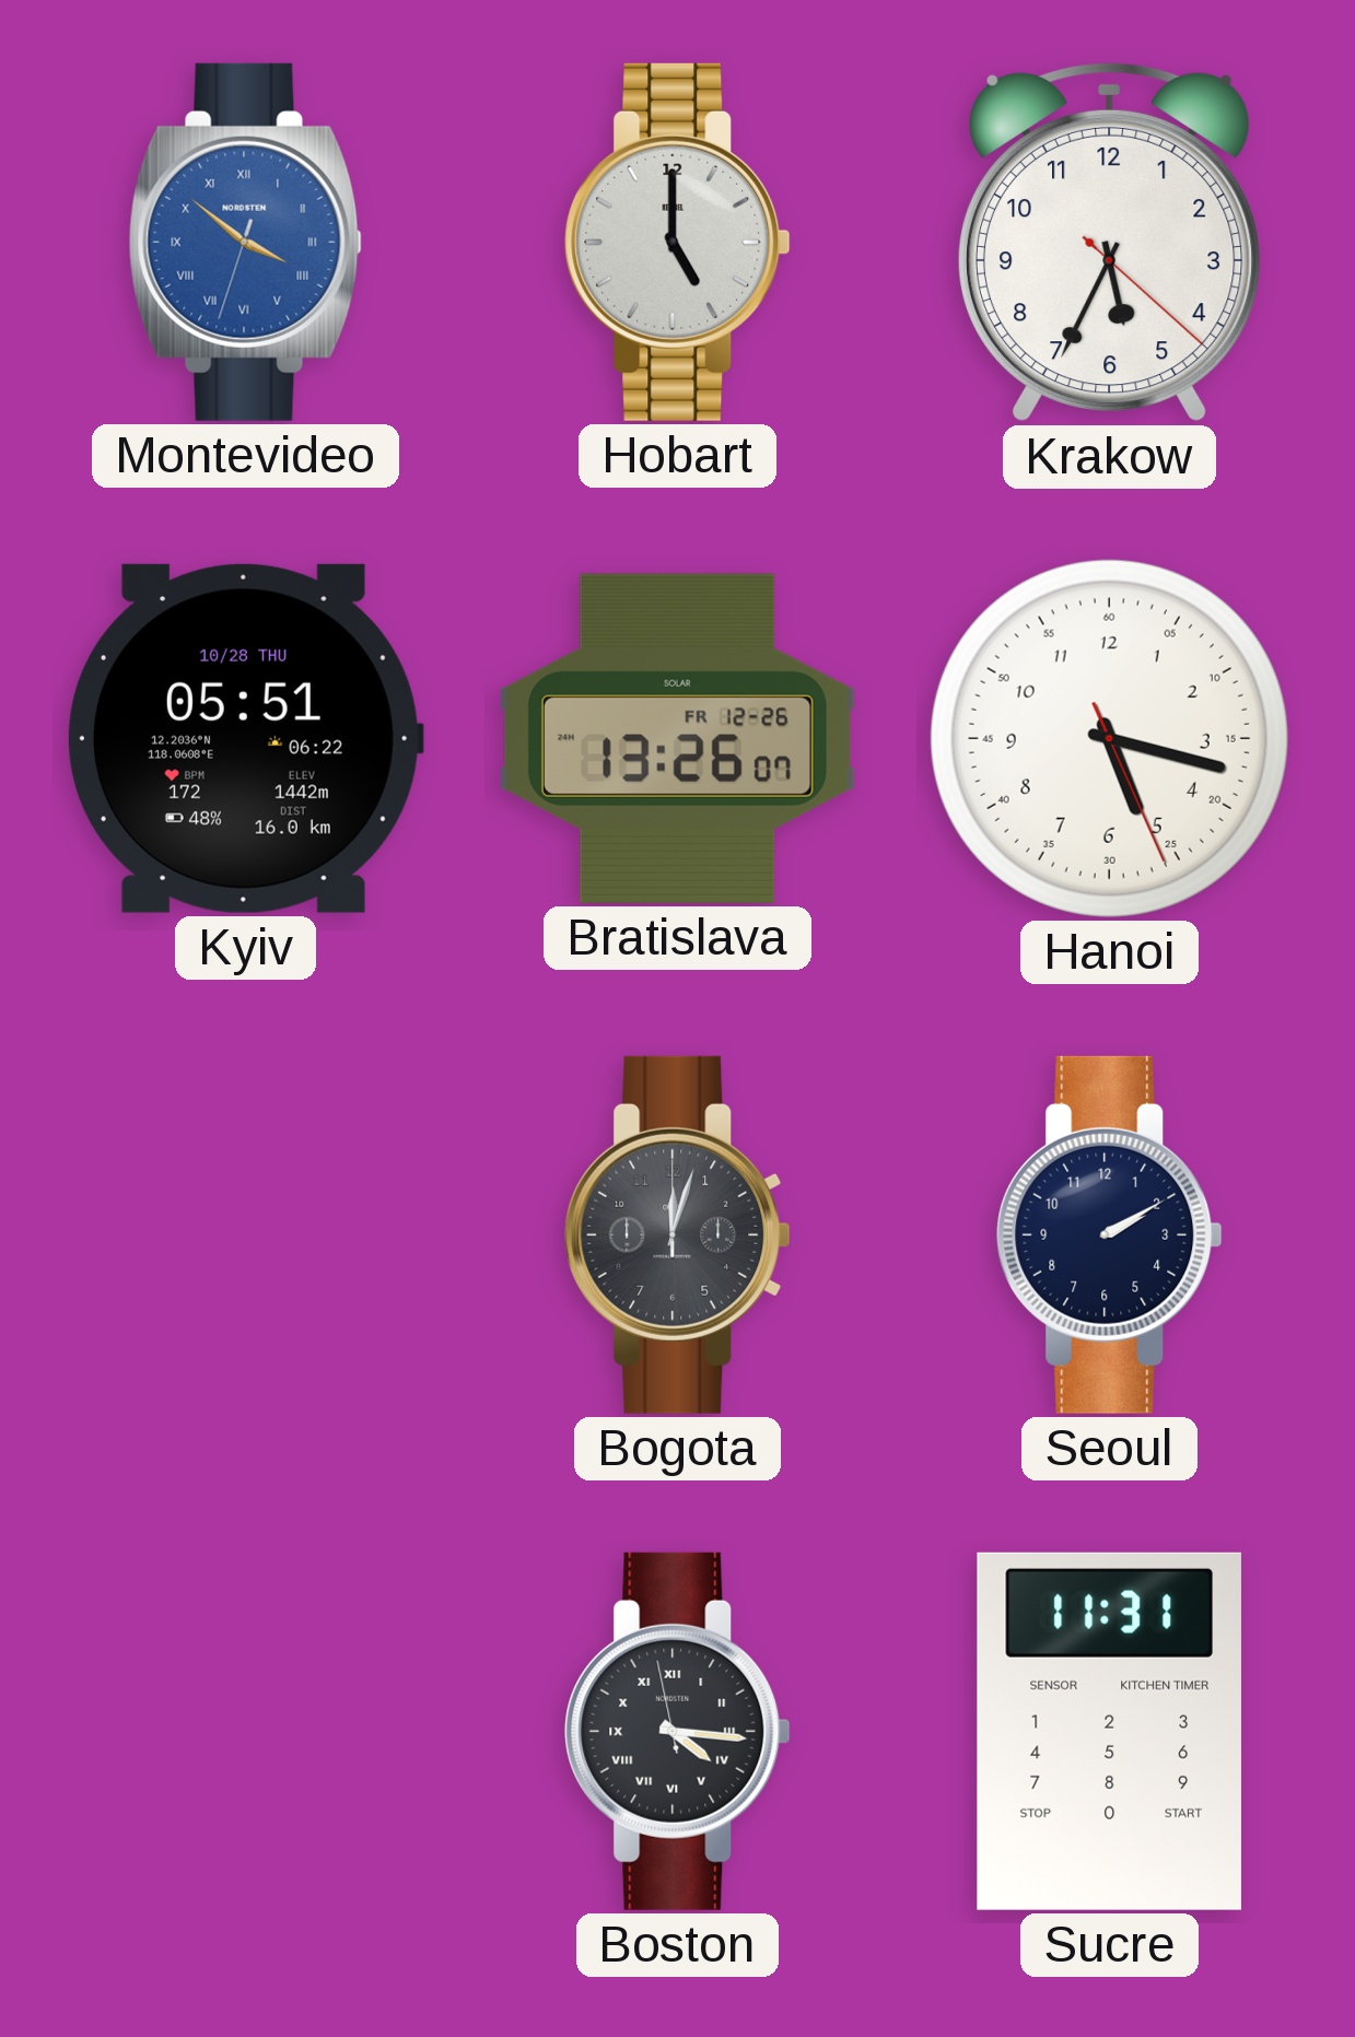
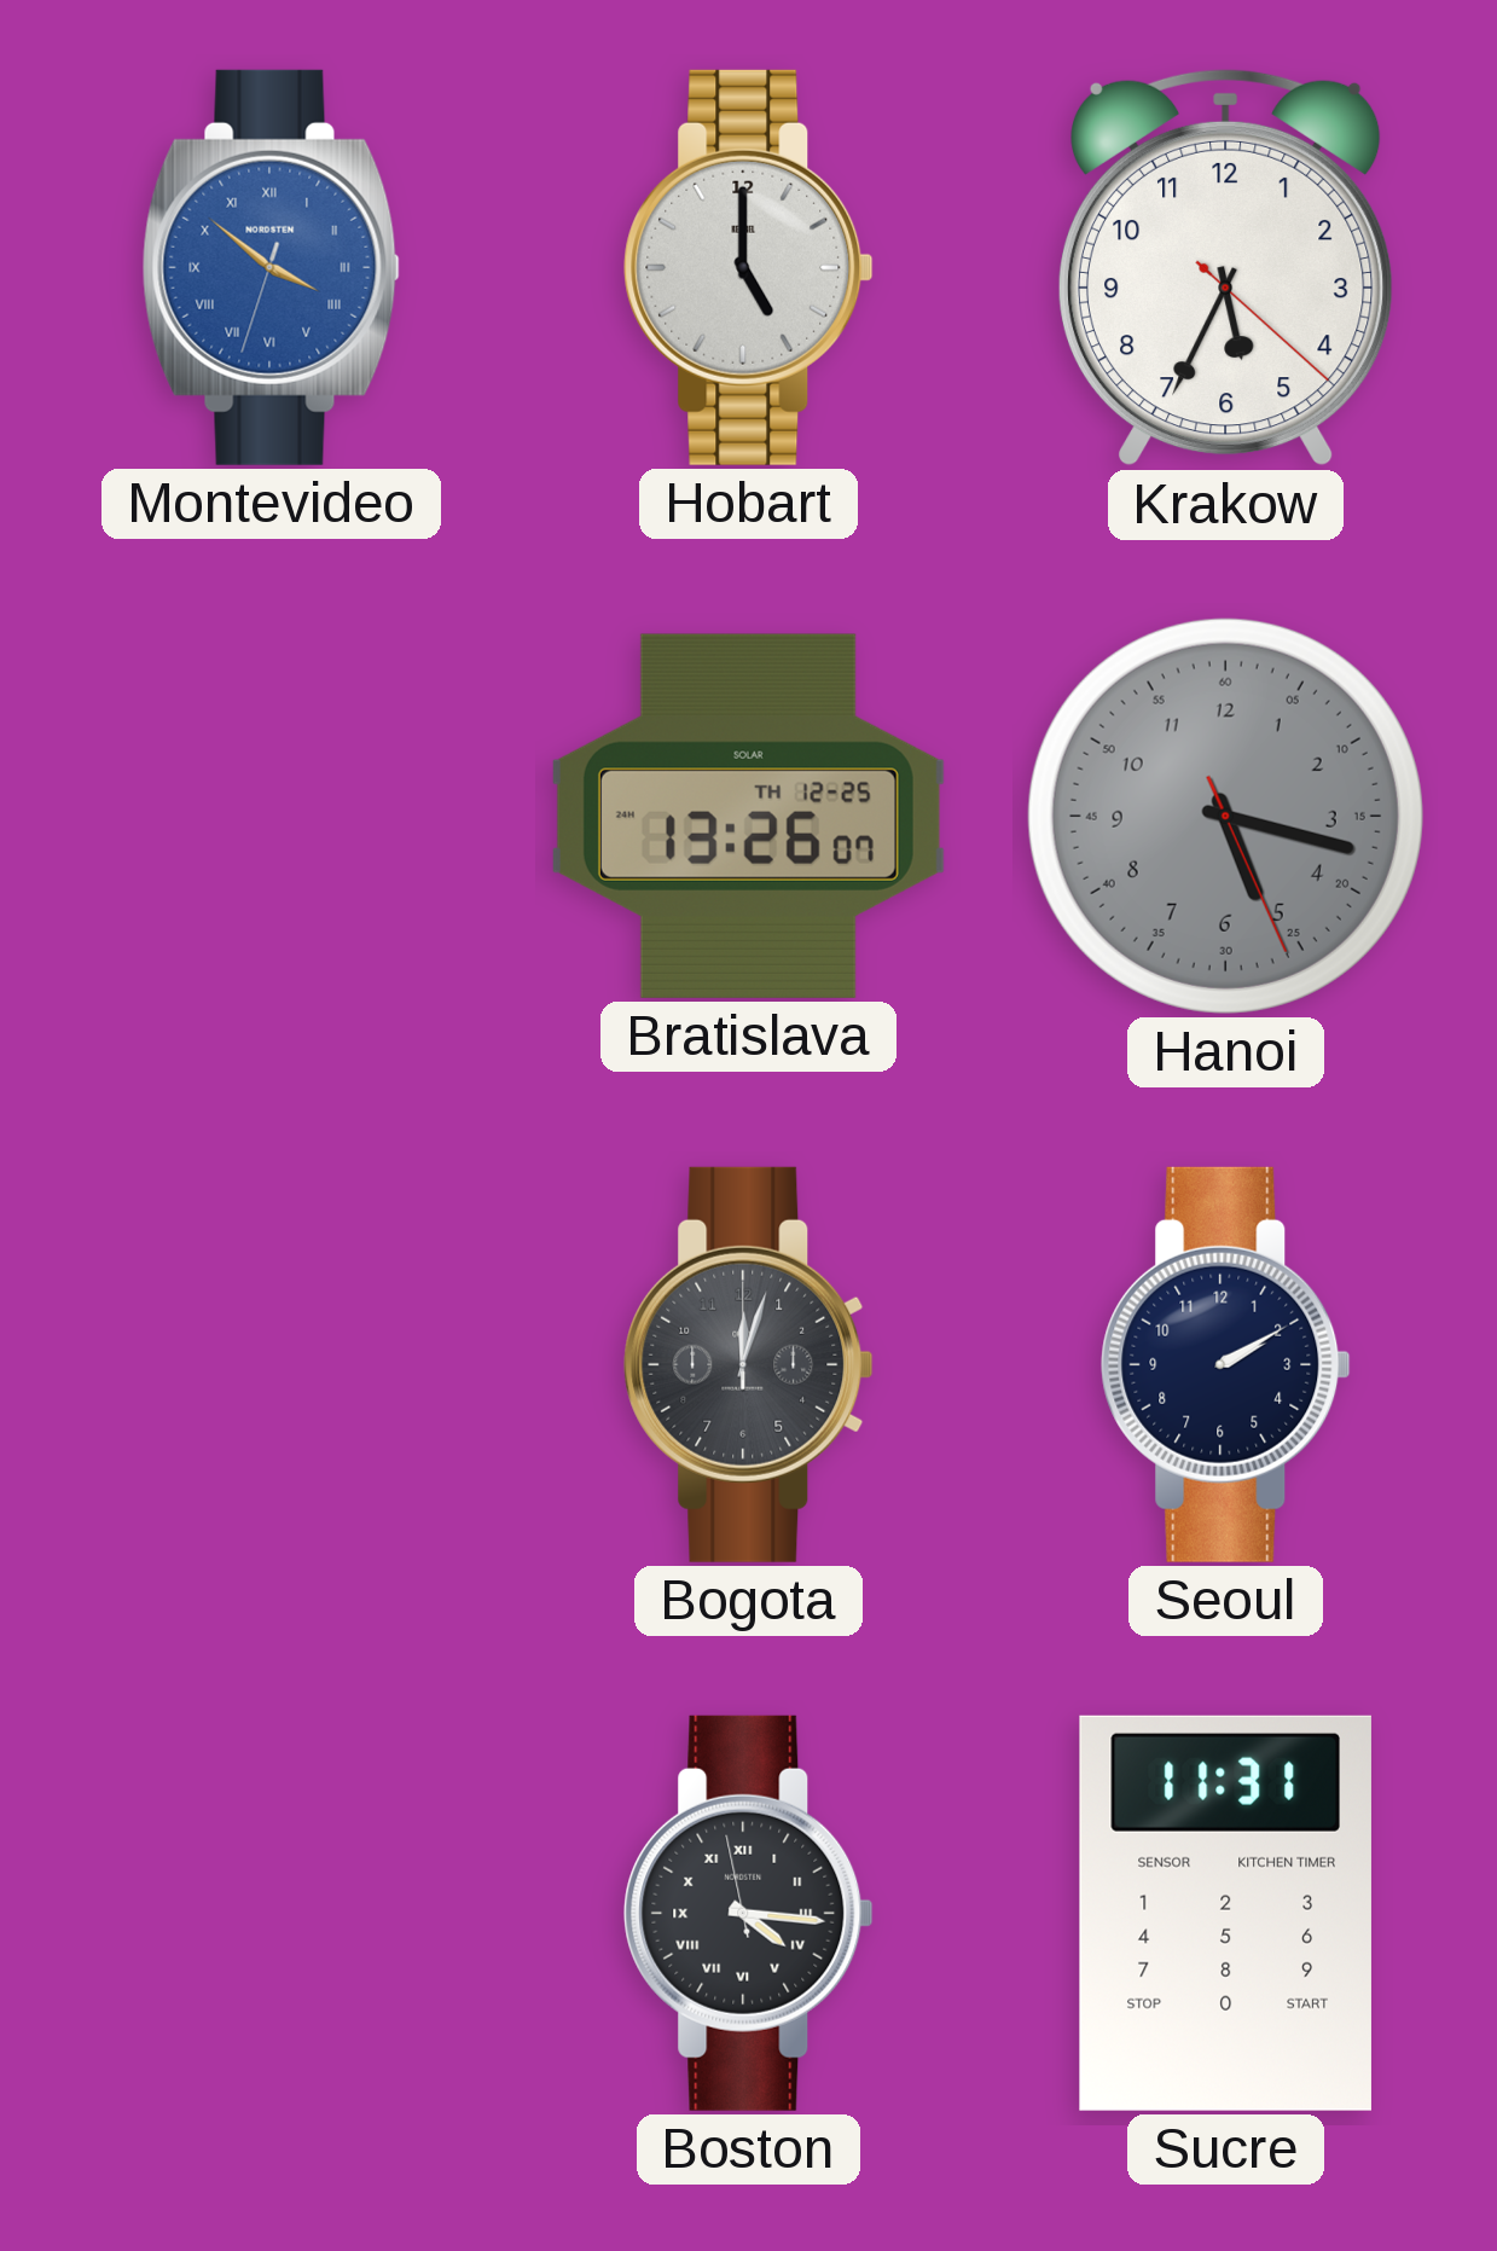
Kyiv: 05:51 -> none (245, 738)
Bratislava date: FR 12-26 -> TH 12-25 (748, 816)
Hanoi dial: white -> grey (1225, 816)
